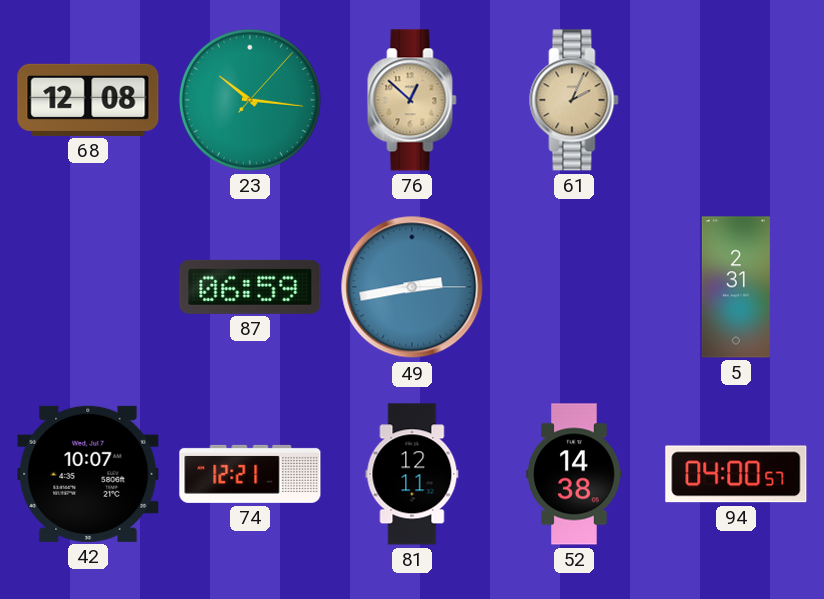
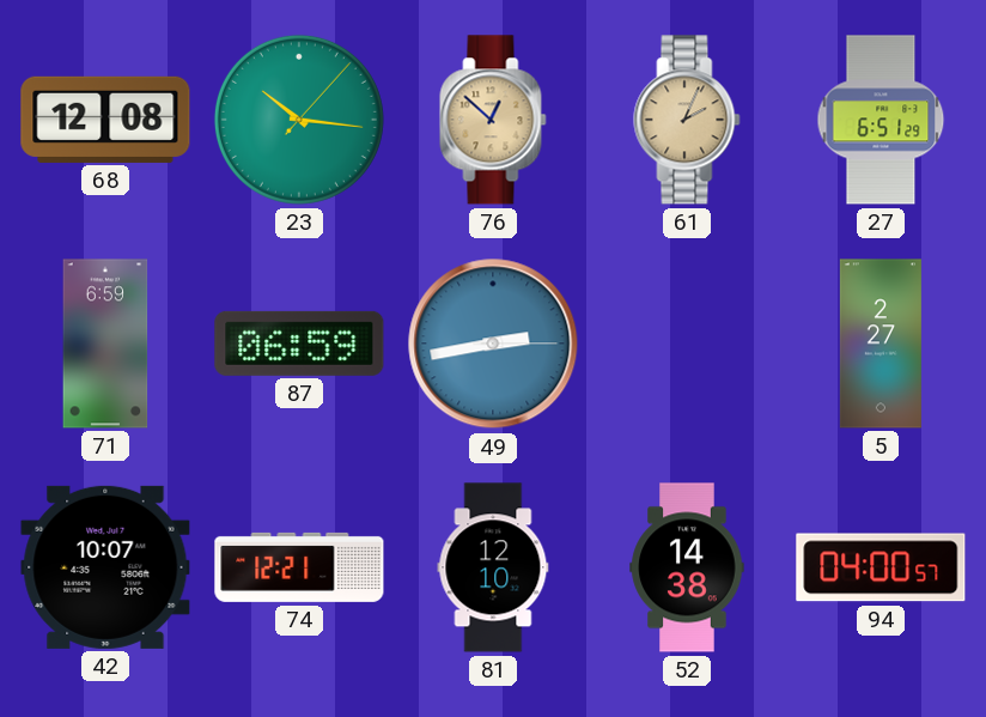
27: none -> 6:51 (881, 120)
71: none -> 6:59 (105, 344)
5: 2:31 -> 2:27 (881, 344)
81: 12:11 -> 12:10 (493, 567)
